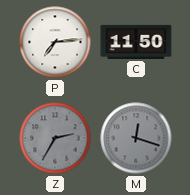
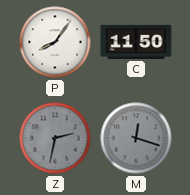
P: 7:14 -> 8:06 (55, 42)
Z: 2:35 -> 2:32 (55, 138)
